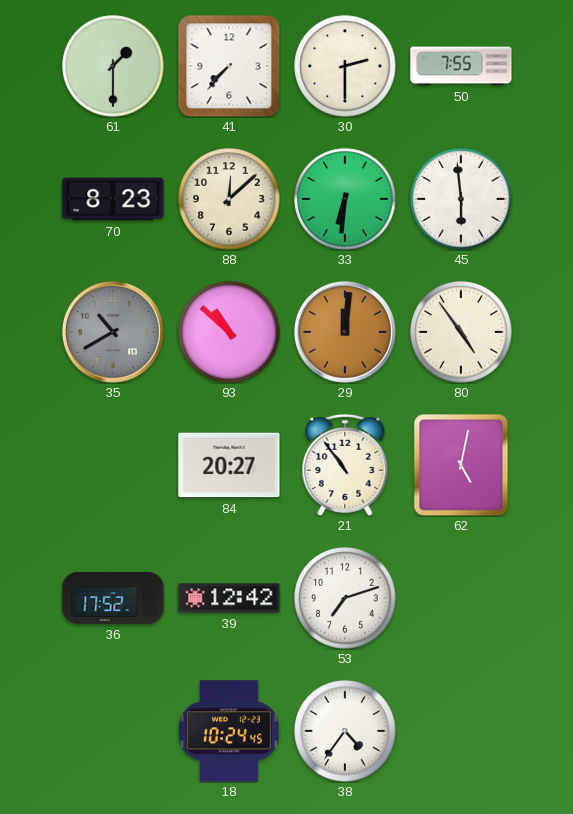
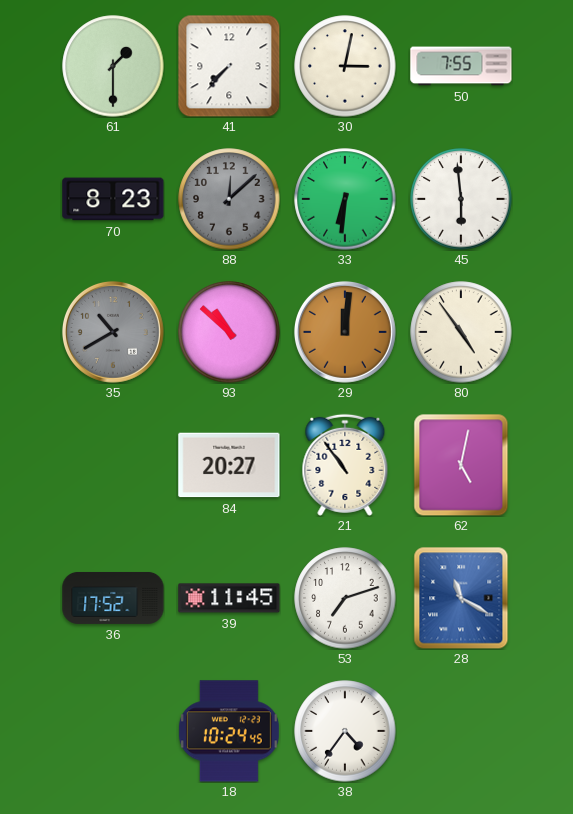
30: 2:30 -> 3:02 (345, 66)
88 dial: cream -> grey (229, 199)
39: 12:42 -> 11:45 (229, 598)
28: none -> 11:20 (461, 598)
